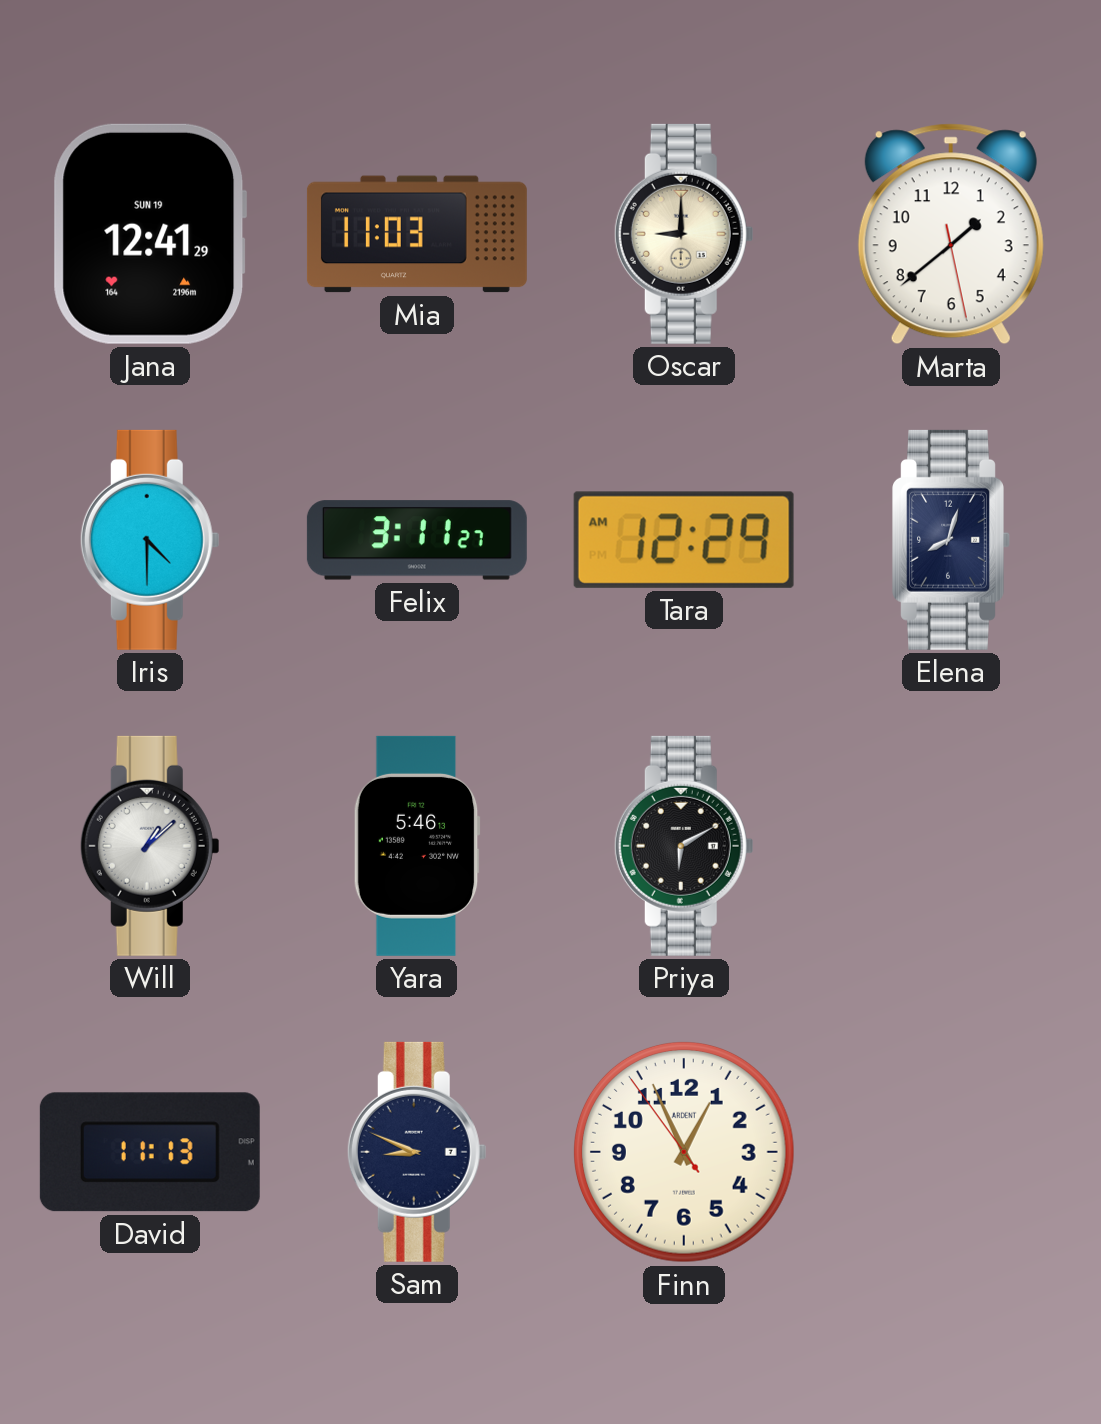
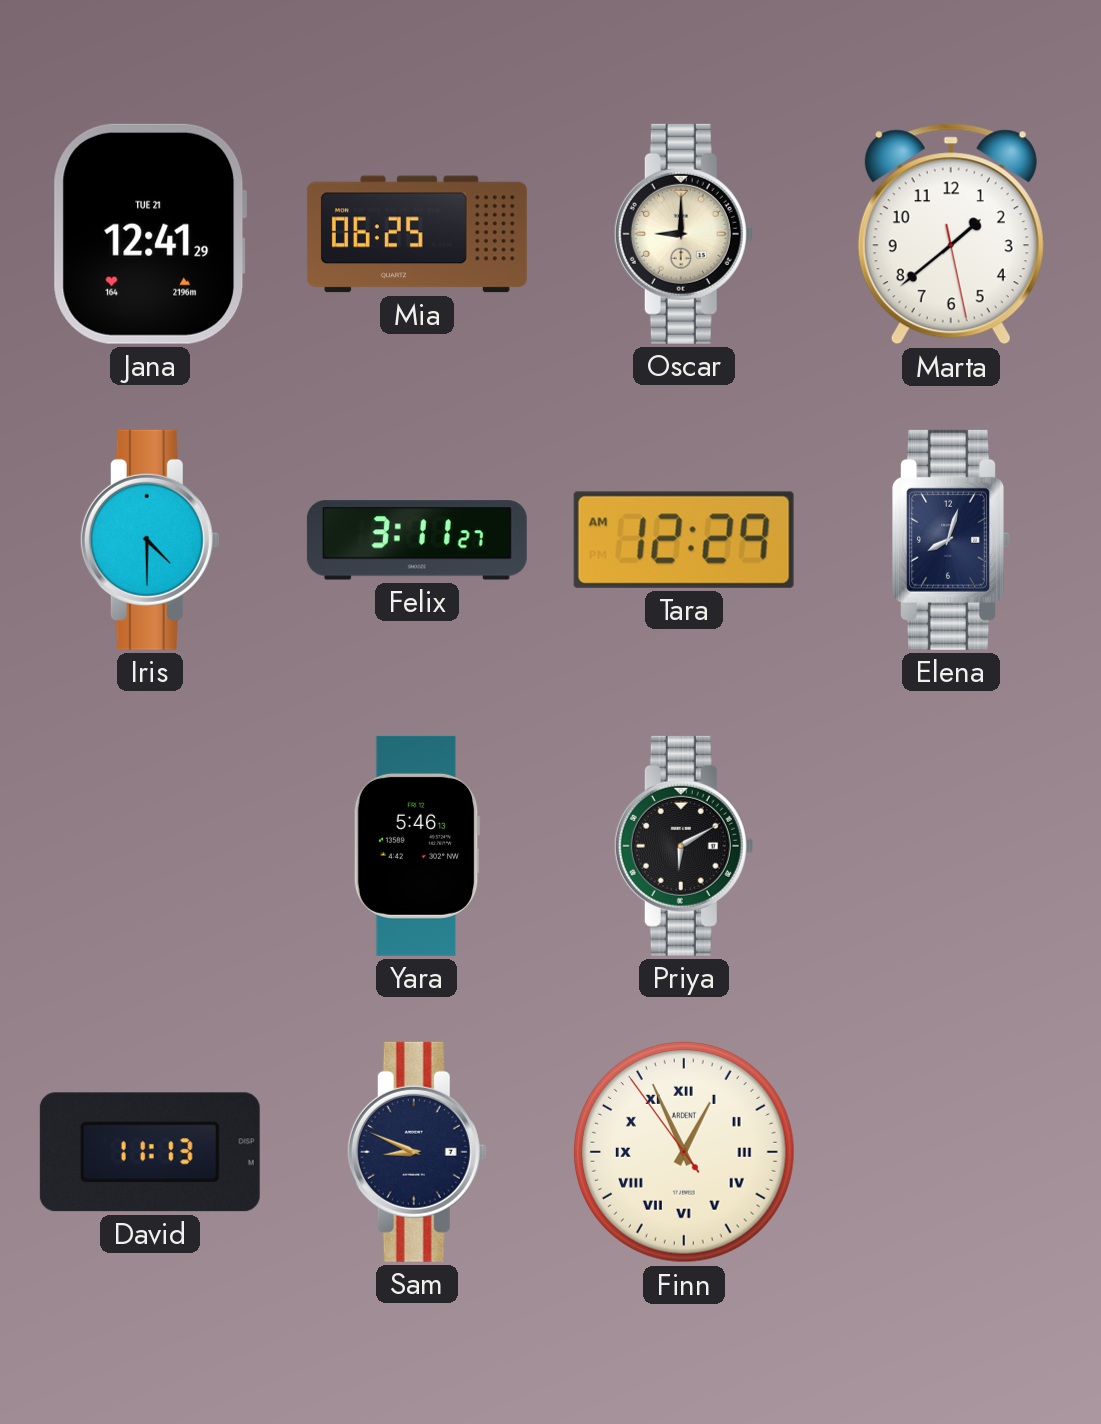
Jana date: SUN 19 -> TUE 21 (150, 234)
Mia: 11:03 -> 06:25 (417, 234)
Will: 1:08 -> none (150, 846)
Finn numerals: Arabic -> Roman (685, 1153)
